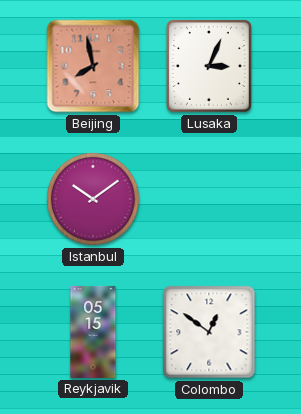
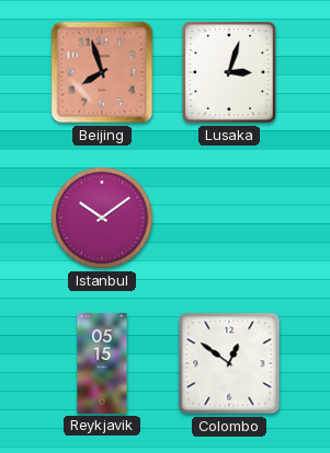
Beijing: 7:58 -> 7:57 (102, 72)
Lusaka: 3:04 -> 3:03 (229, 72)
